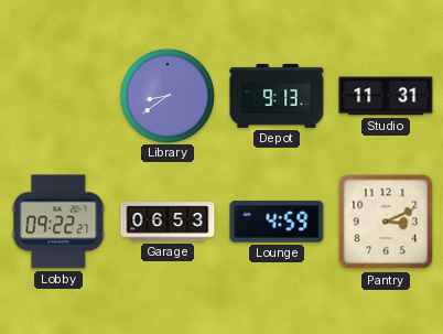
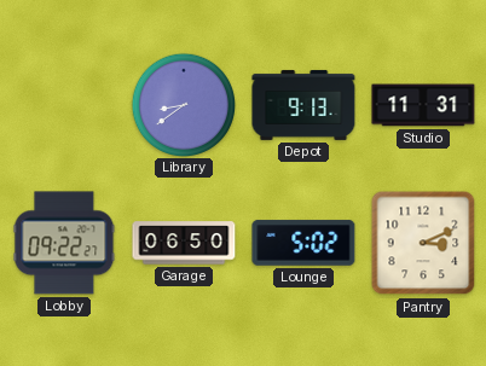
Garage: 06:53 -> 06:50 (184, 243)
Lounge: 4:59 -> 5:02 (303, 243)
